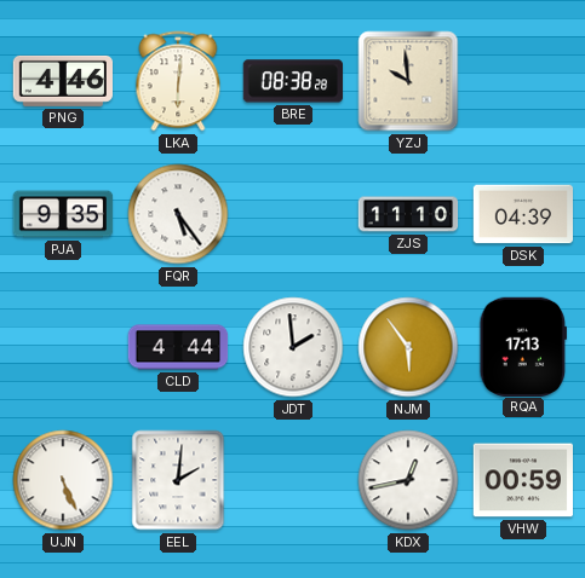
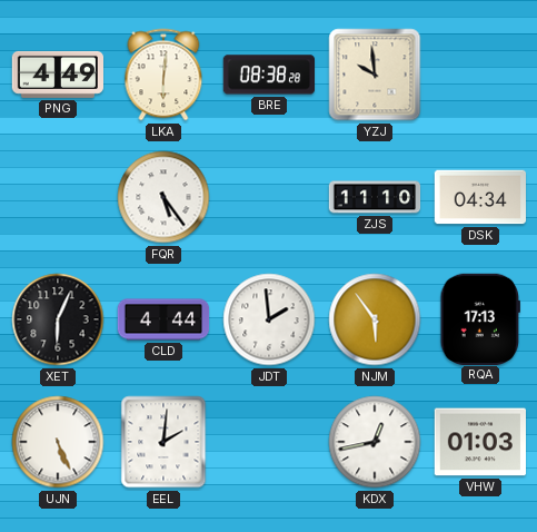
PNG: 4:46 -> 4:49 (57, 75)
PJA: 9:35 -> none (63, 214)
DSK: 04:39 -> 04:34 (480, 197)
XET: none -> 6:04 (58, 319)
VHW: 00:59 -> 01:03 (479, 442)
